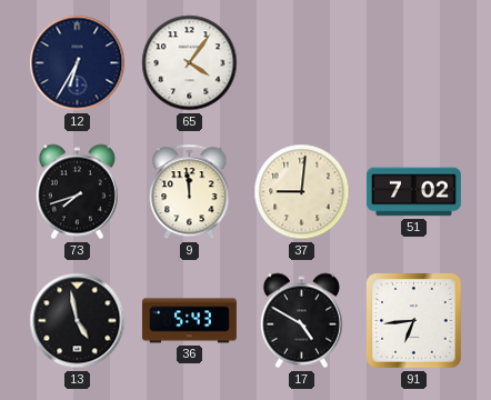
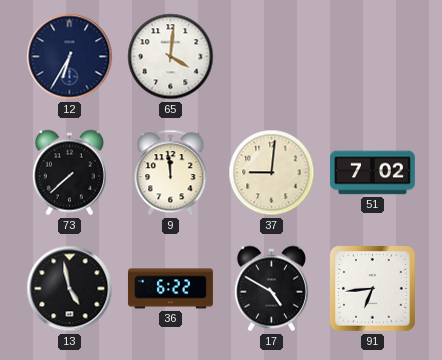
65: 4:06 -> 4:01 (171, 57)
73: 7:42 -> 7:38 (69, 173)
36: 5:43 -> 6:22 (170, 289)
